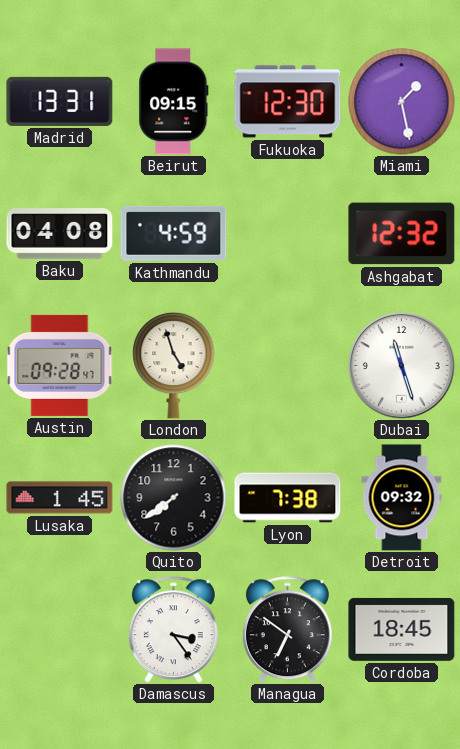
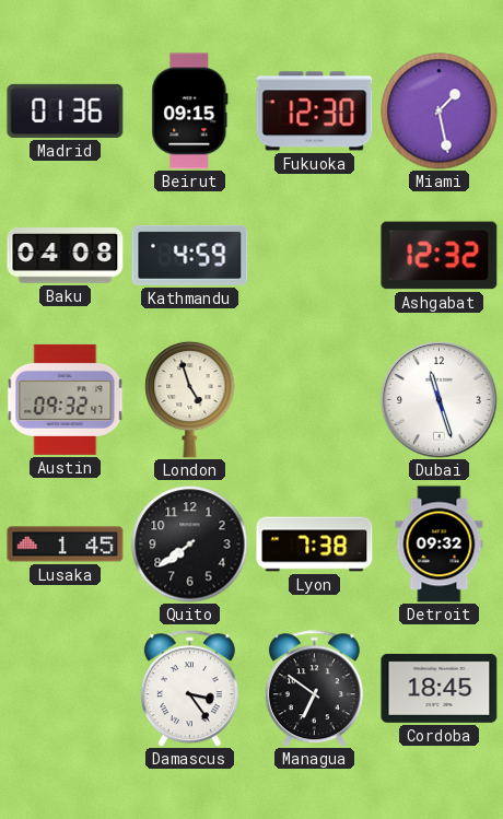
Madrid: 13:31 -> 01:36 (66, 110)
Austin: 09:28 -> 09:32 (66, 399)
